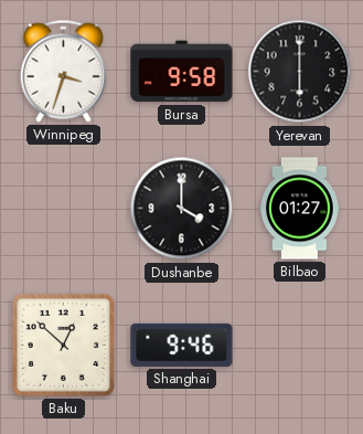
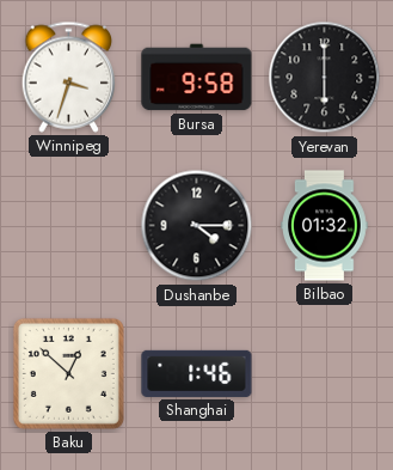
Dushanbe: 4:00 -> 4:15 (197, 226)
Bilbao: 01:27 -> 01:32 (325, 226)
Shanghai: 9:46 -> 1:46 (197, 373)
